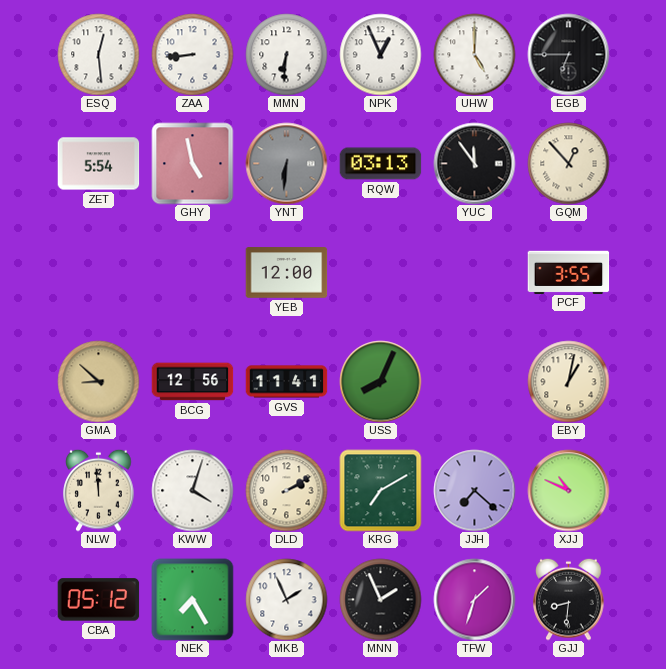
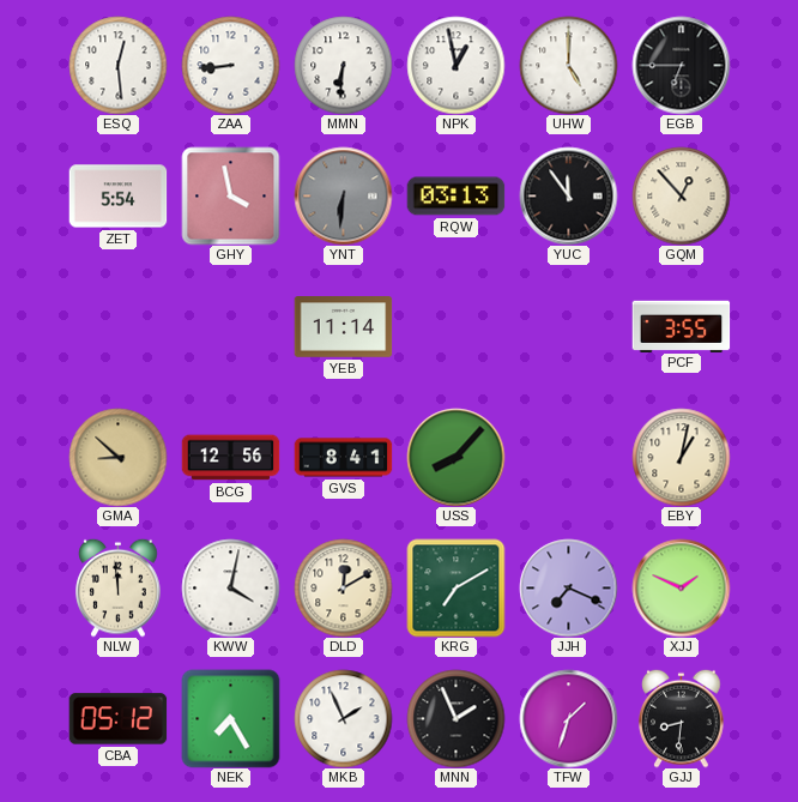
NPK: 12:56 -> 12:58 (455, 65)
GHY: 4:58 -> 3:58 (230, 195)
YEB: 12:00 -> 11:14 (343, 327)
GVS: 11:41 -> 8:41 (343, 458)
USS: 8:04 -> 8:07 (455, 457)
KWW: 4:03 -> 4:02 (230, 587)
DLD: 2:10 -> 12:10 (343, 587)
JJH: 7:22 -> 7:19 (568, 587)
XJJ: 10:49 -> 1:49 (681, 587)
